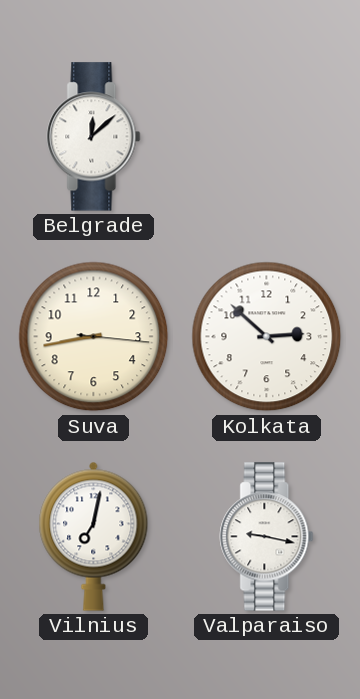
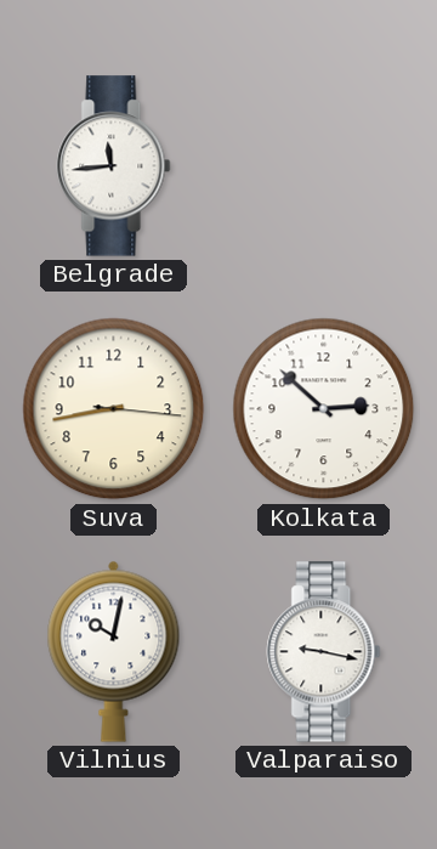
Belgrade: 12:08 -> 11:44 (114, 166)
Vilnius: 7:02 -> 10:02 (114, 651)
